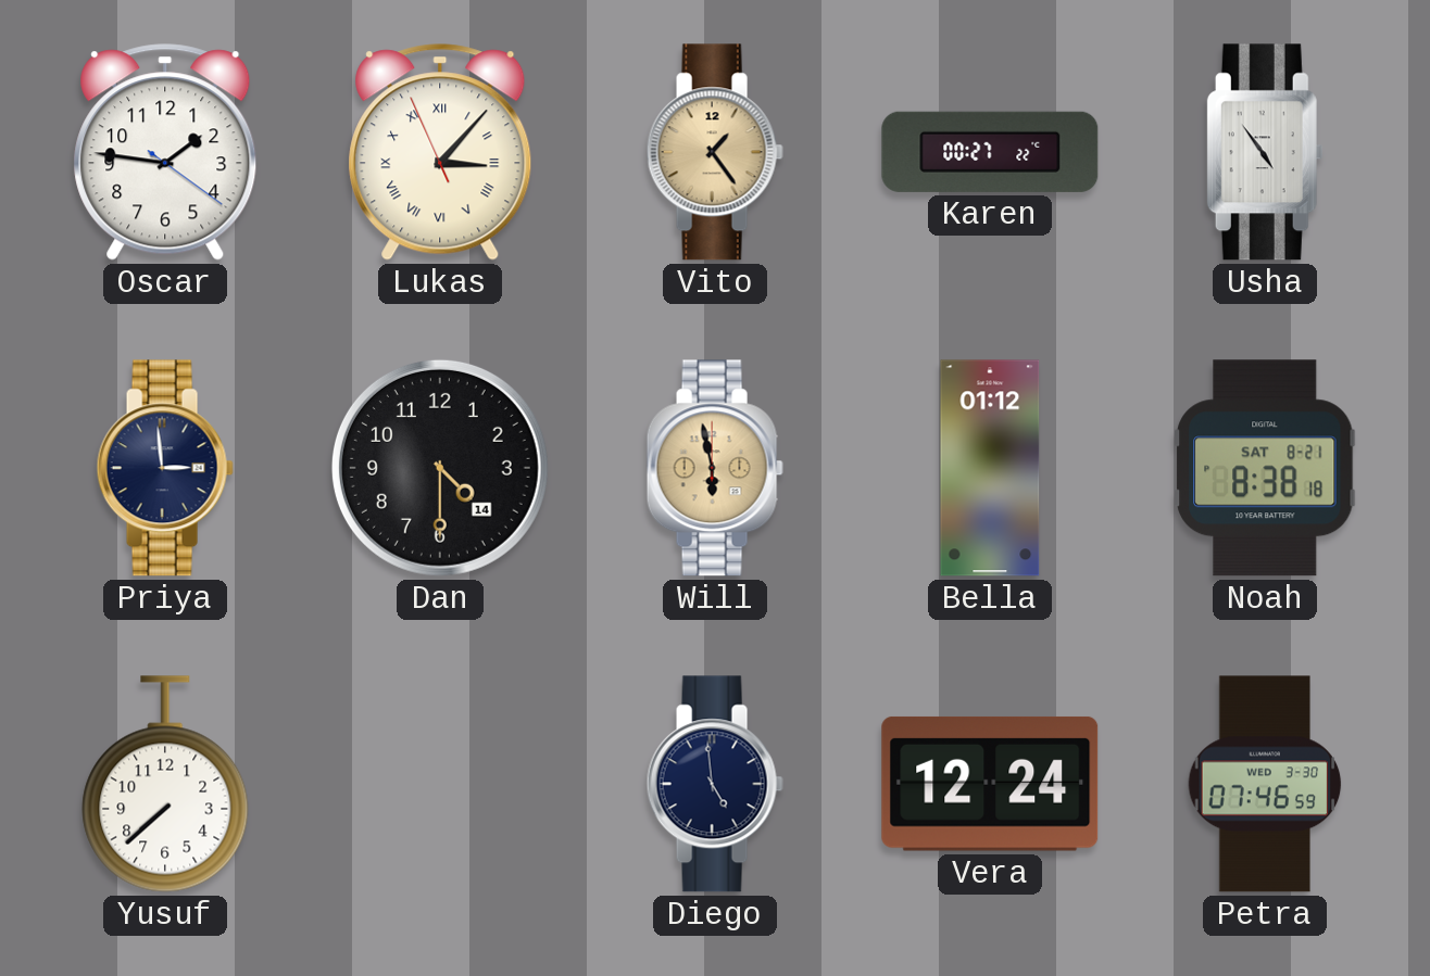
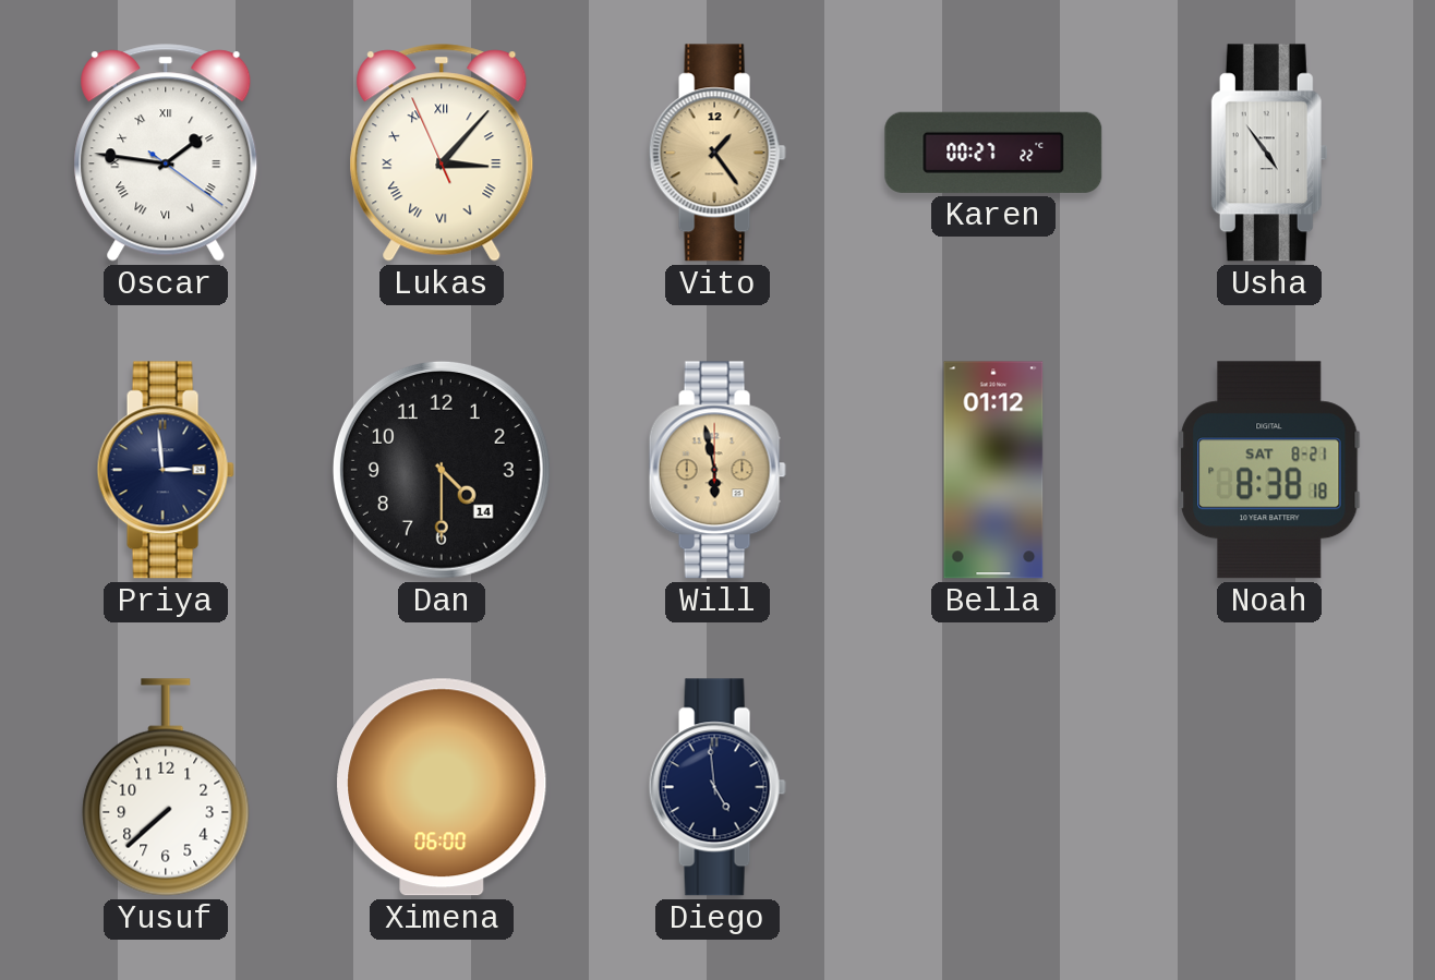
Oscar numerals: Arabic -> Roman (166, 153)
Ximena: none -> 06:00 (442, 787)
Vera: 12:24 -> none (990, 784)
Petra: 07:46 -> none (1265, 784)
